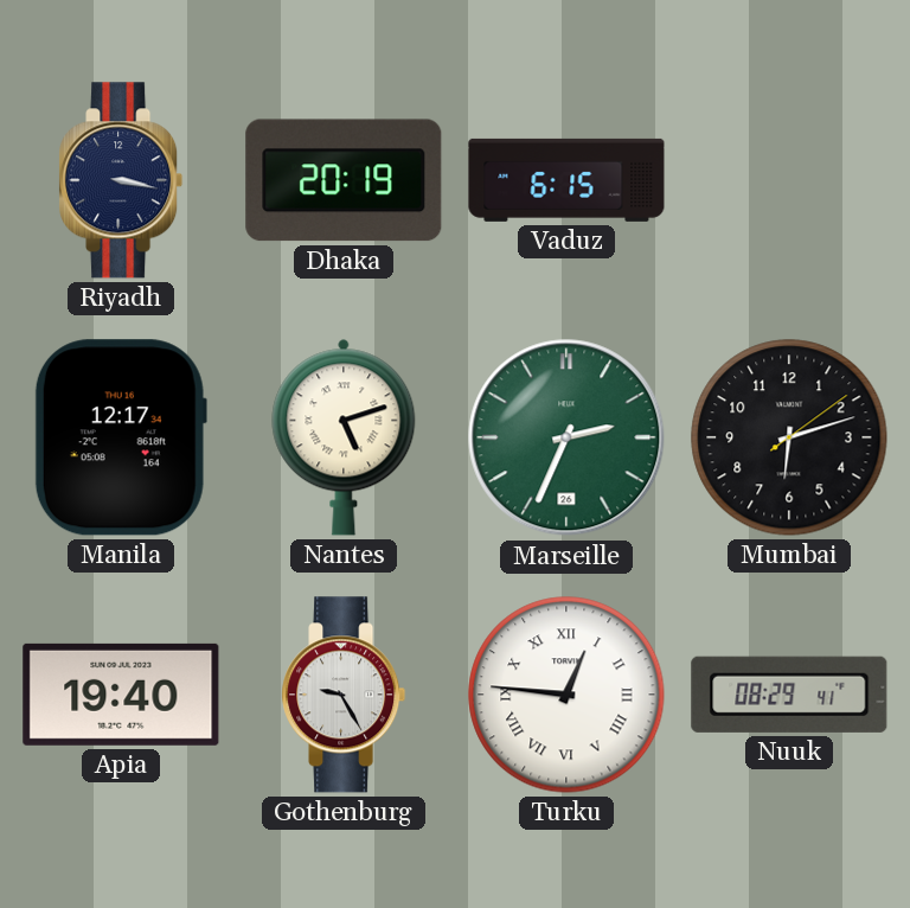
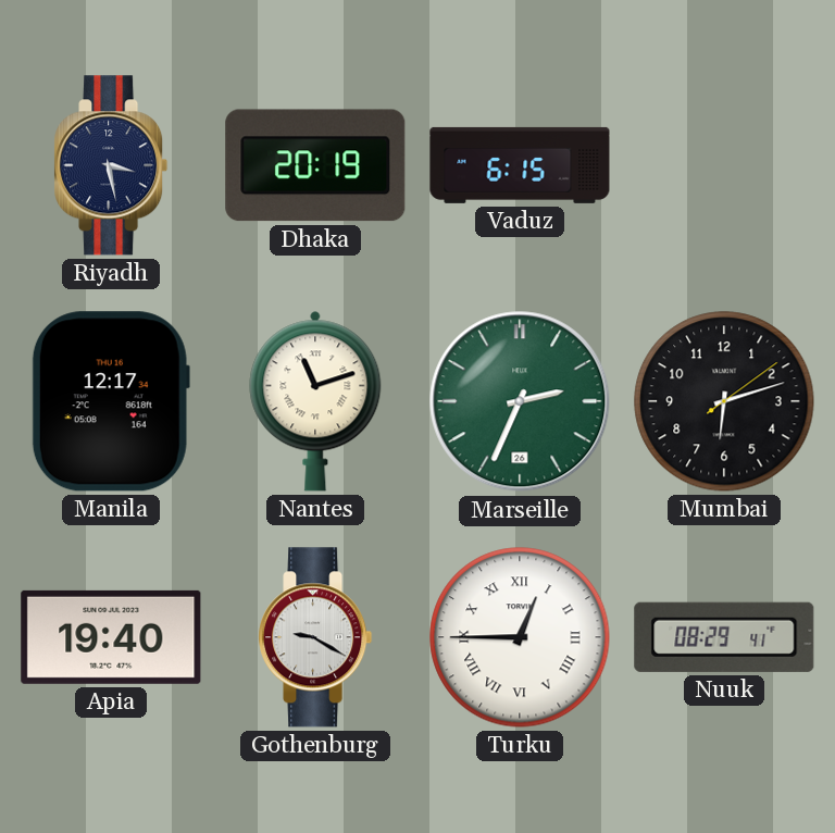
Riyadh: 3:17 -> 3:28 (111, 165)
Nantes: 5:12 -> 11:12 (315, 401)
Gothenburg: 9:25 -> 9:20 (315, 637)
Turku: 12:46 -> 12:45 (520, 637)
